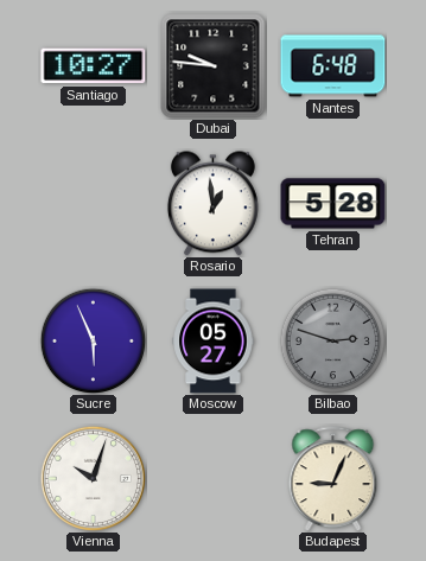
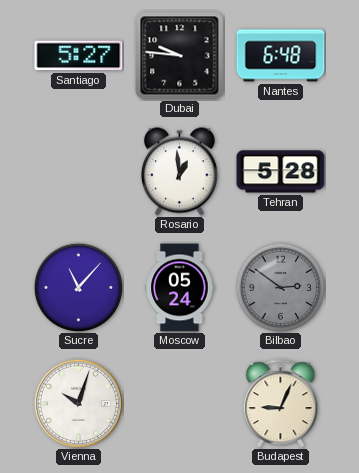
Santiago: 10:27 -> 5:27 (79, 56)
Sucre: 5:56 -> 11:07 (78, 287)
Moscow: 05:27 -> 05:24 (180, 288)
Bilbao: 2:48 -> 2:51 (280, 287)
